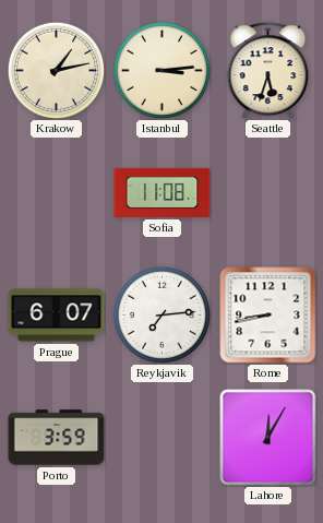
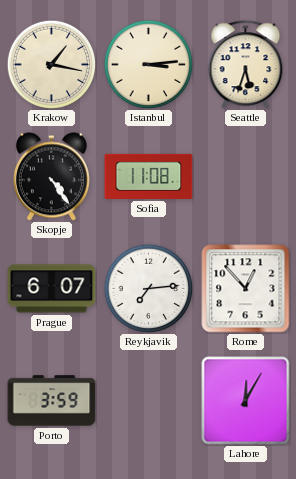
Krakow: 1:13 -> 1:17 (51, 64)
Skopje: none -> 4:24 (51, 177)
Rome: 8:43 -> 12:53 (246, 289)
